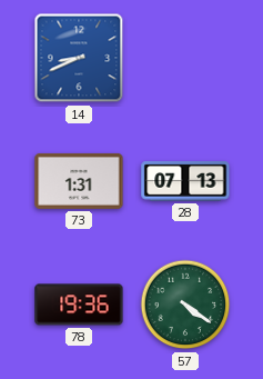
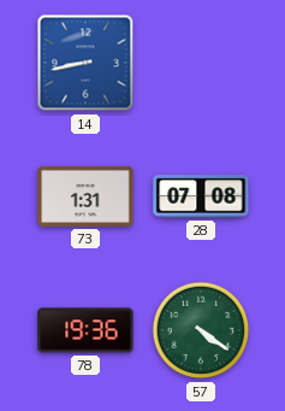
14: 8:41 -> 8:43 (85, 63)
28: 07:13 -> 07:08 (201, 196)
